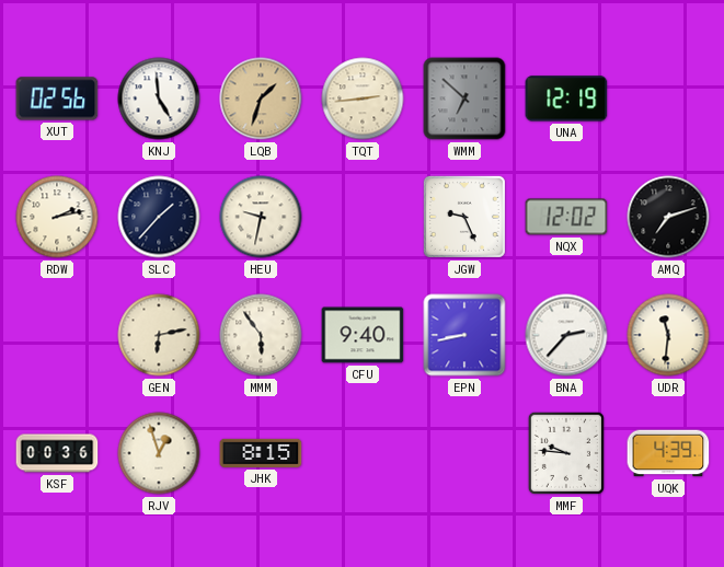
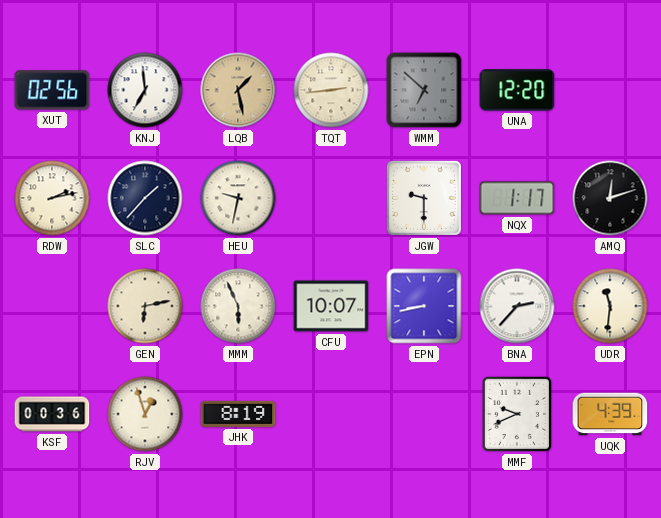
KNJ: 4:59 -> 6:59 (145, 90)
LQB: 1:33 -> 1:28 (238, 90)
UNA: 12:19 -> 12:20 (517, 90)
JGW: 9:26 -> 9:30 (424, 198)
NQX: 12:02 -> 1:17 (517, 198)
AMQ: 7:12 -> 12:12 (610, 198)
MMM: 5:54 -> 5:56 (238, 306)
CFU: 9:40 -> 10:07 (331, 306)
JHK: 8:15 -> 8:19 (238, 414)
MMF: 9:46 -> 9:41 (517, 414)
